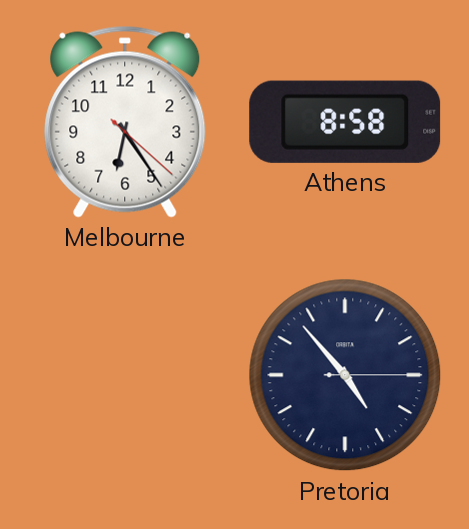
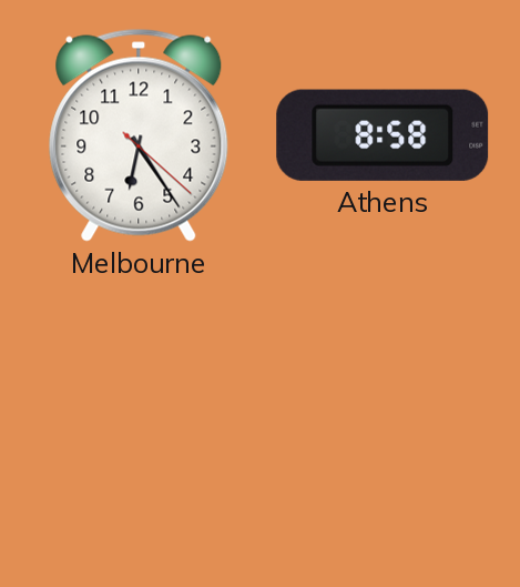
Pretoria: 4:53 -> none (345, 375)
